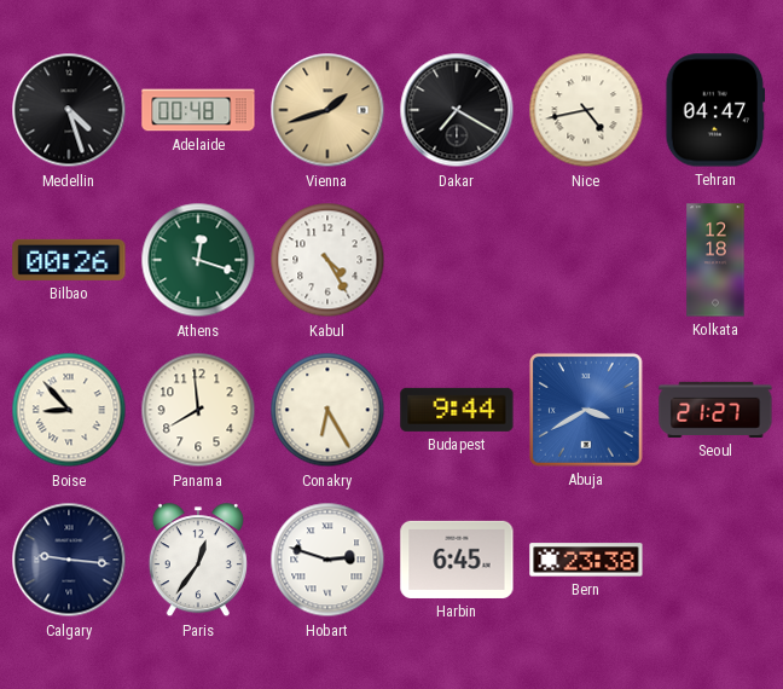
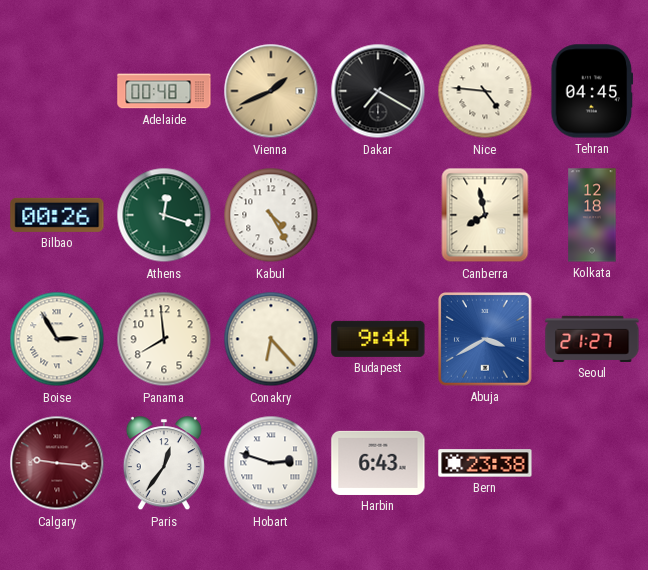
Medellin: 4:27 -> none (69, 110)
Vienna: 1:42 -> 1:41 (271, 91)
Nice: 4:43 -> 4:46 (485, 91)
Tehran: 04:47 -> 04:45 (592, 91)
Canberra: none -> 7:58 (485, 215)
Boise: 8:53 -> 2:55 (57, 339)
Conakry: 6:25 -> 6:23 (271, 339)
Calgary dial: navy -> burgundy (57, 463)
Harbin: 6:45 -> 6:43 (378, 463)
